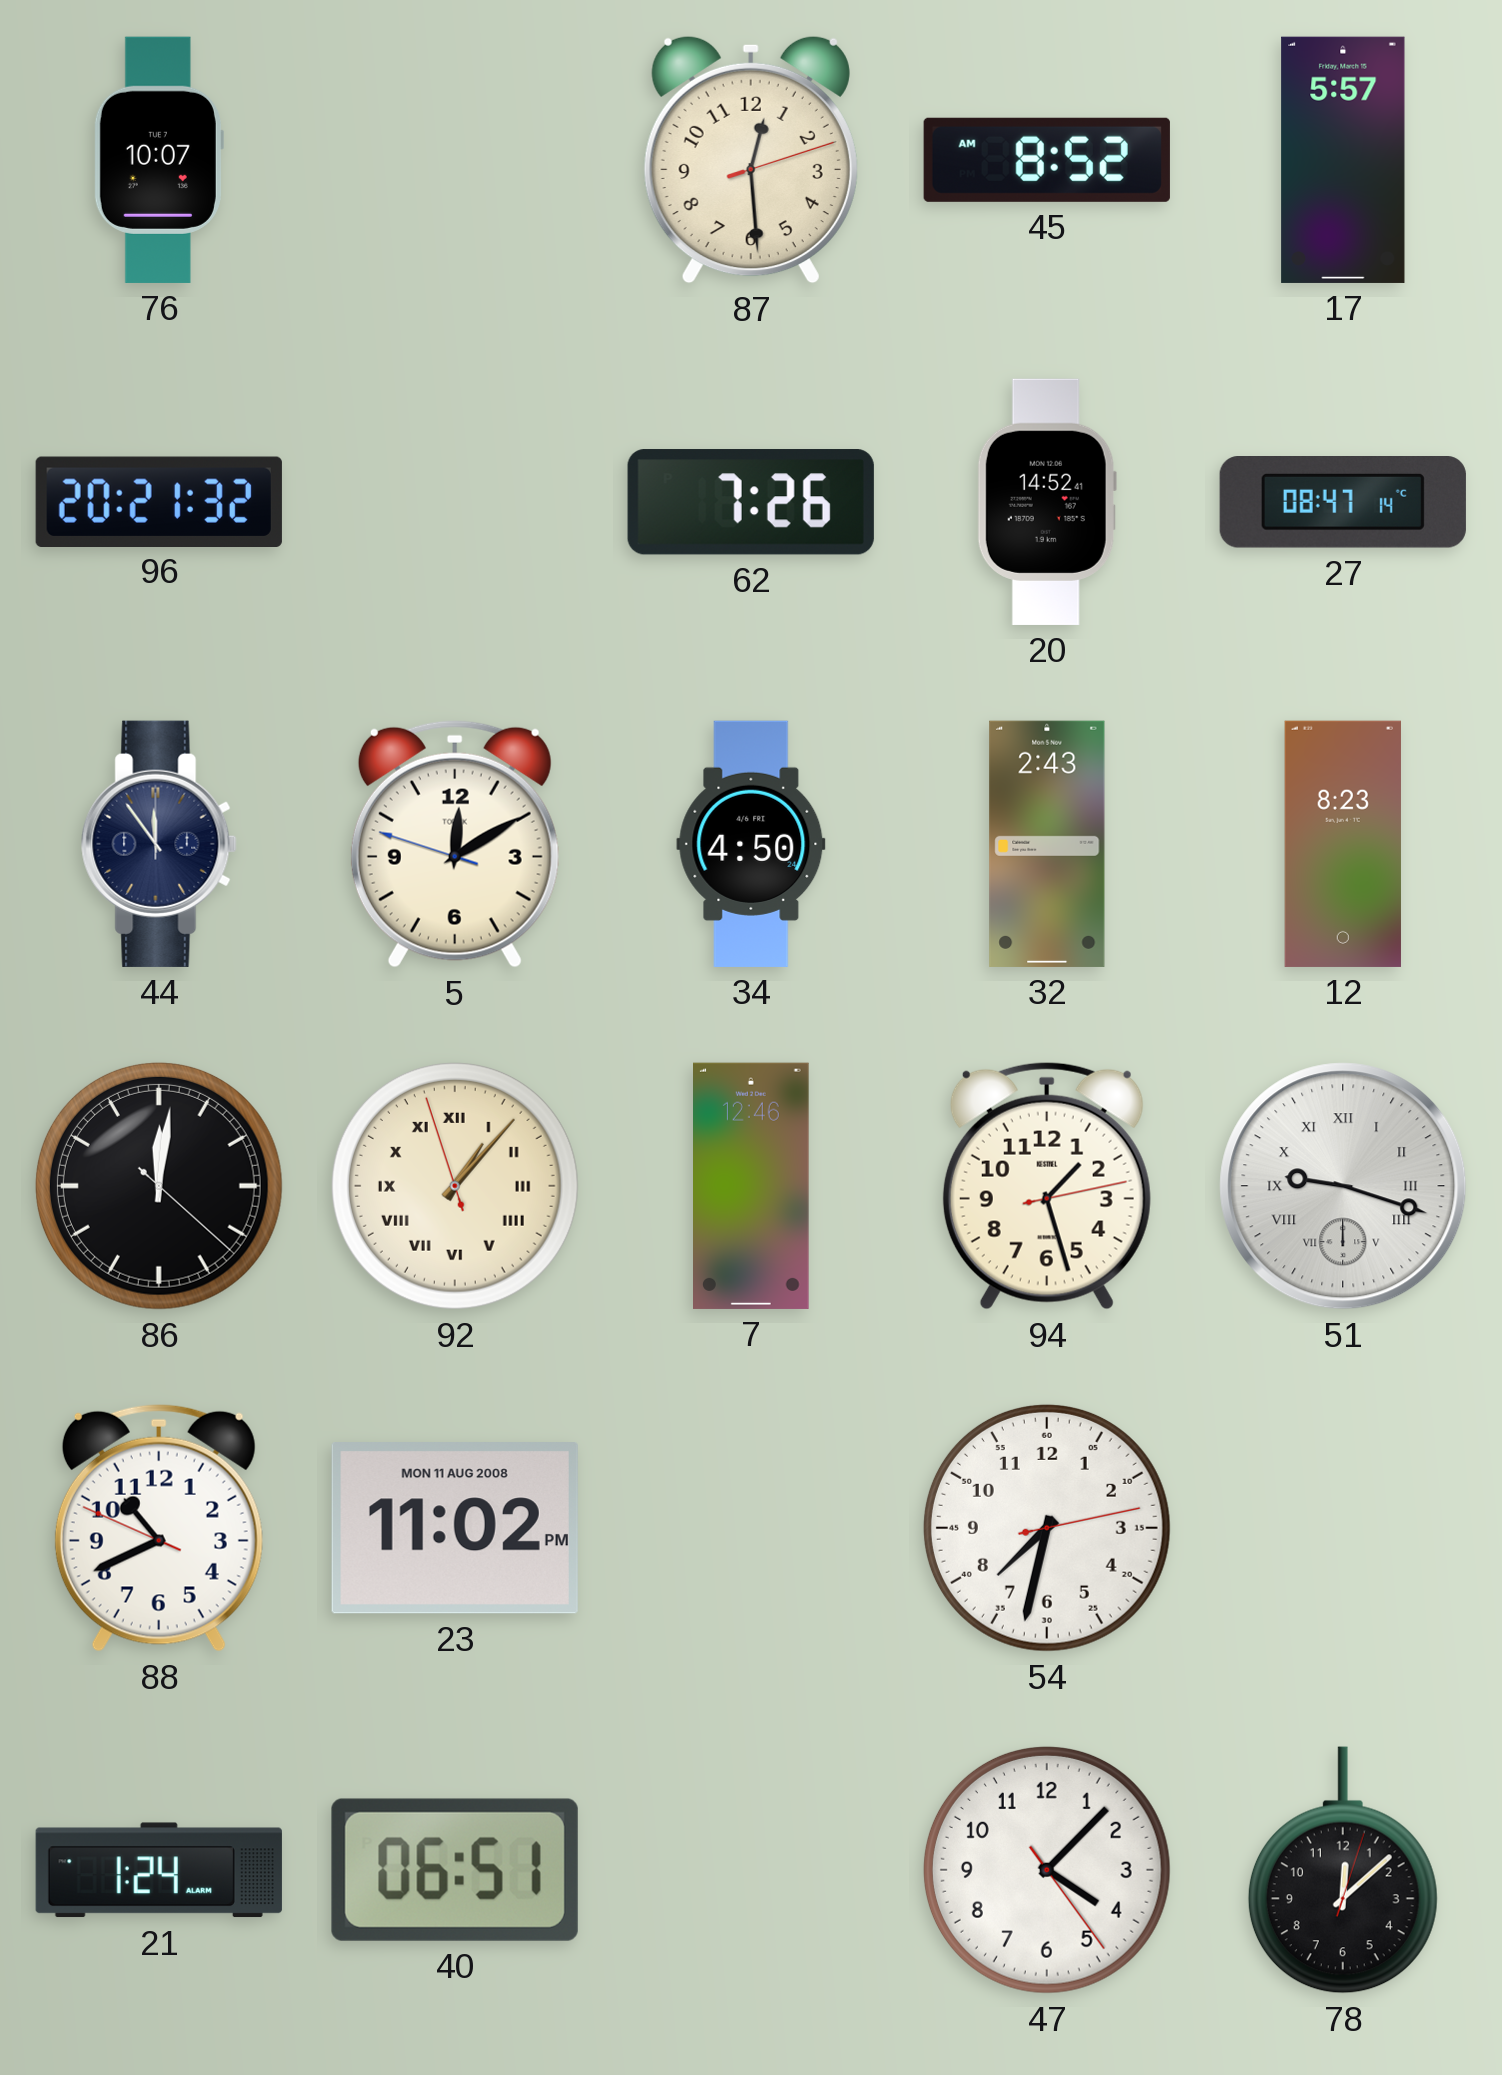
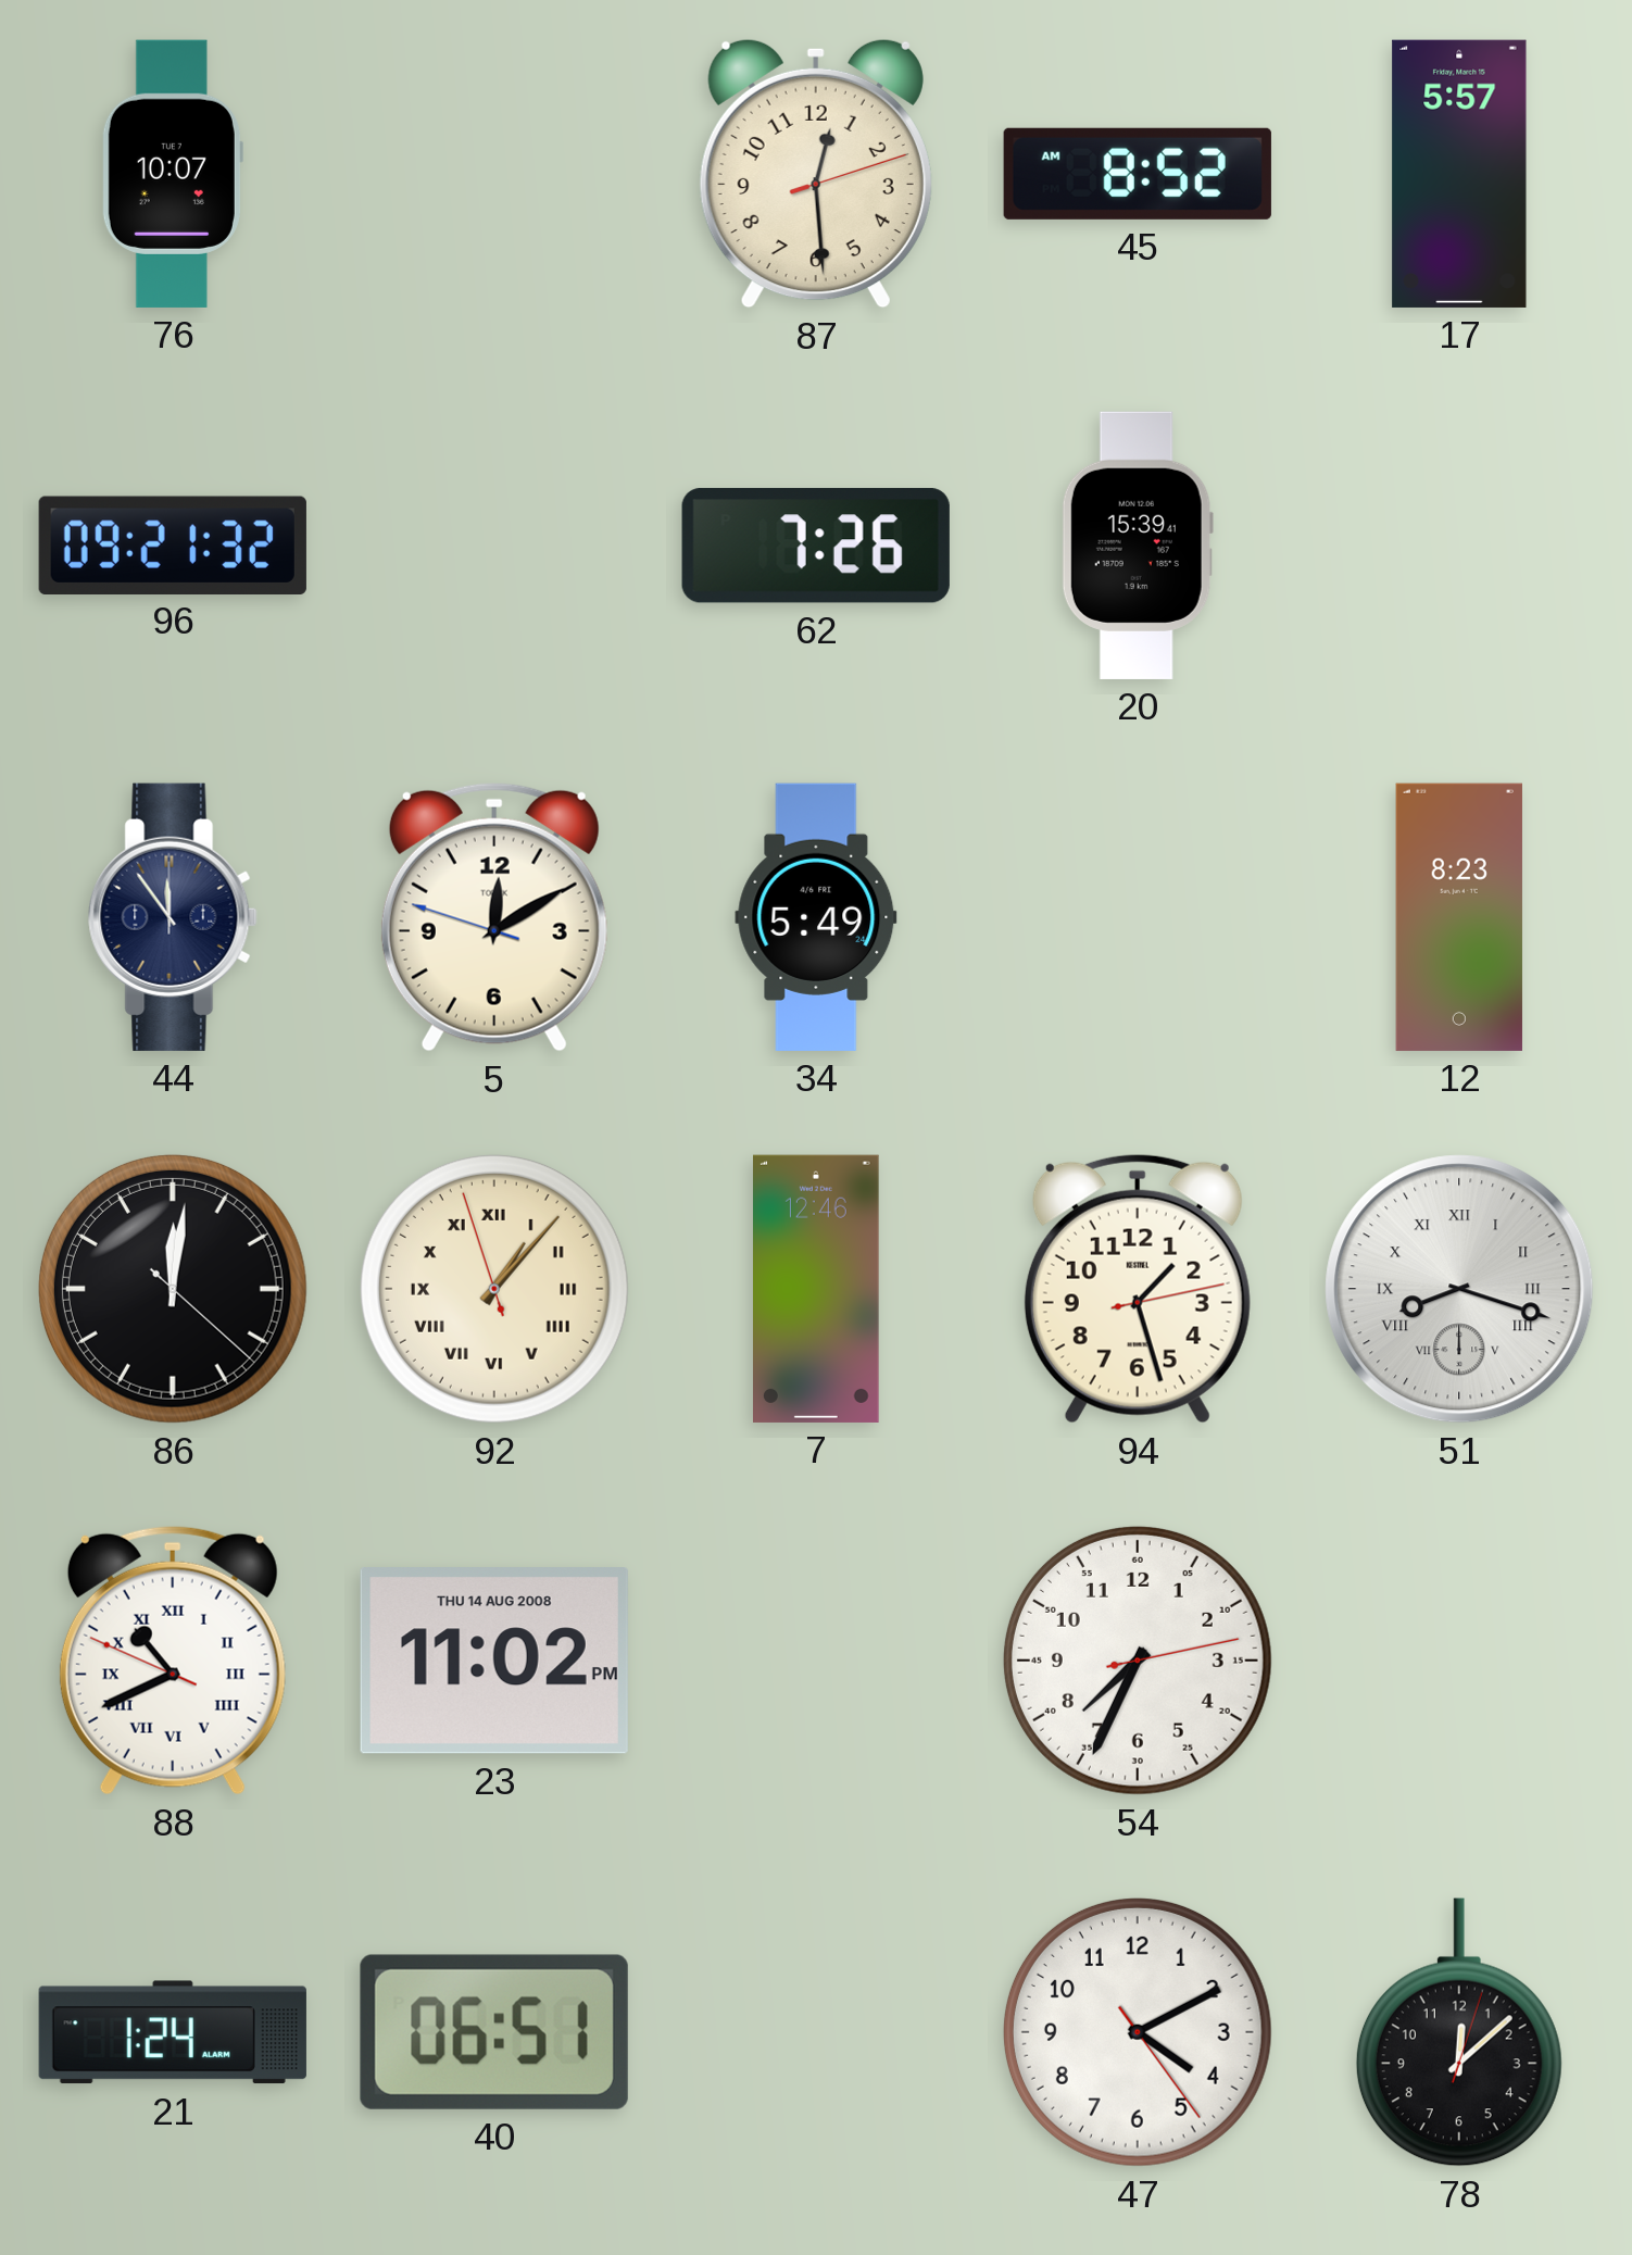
96: 20:21 -> 09:21 (173, 544)
20: 14:52 -> 15:39 (1138, 546)
27: 08:47 -> none (1343, 503)
34: 4:50 -> 5:49 (816, 917)
32: 2:43 -> none (1047, 844)
51: 9:18 -> 8:18 (1459, 1289)
88 numerals: Arabic -> Roman (173, 1661)
23 date: MON 11 AUG 2008 -> THU 14 AUG 2008 (494, 1661)
54: 7:32 -> 7:34 (1138, 1661)
47: 4:07 -> 4:10 (1138, 2032)
